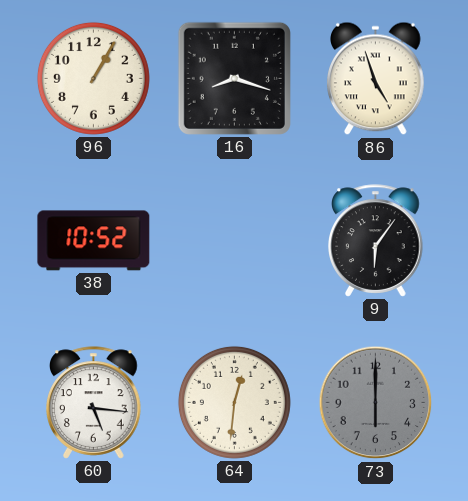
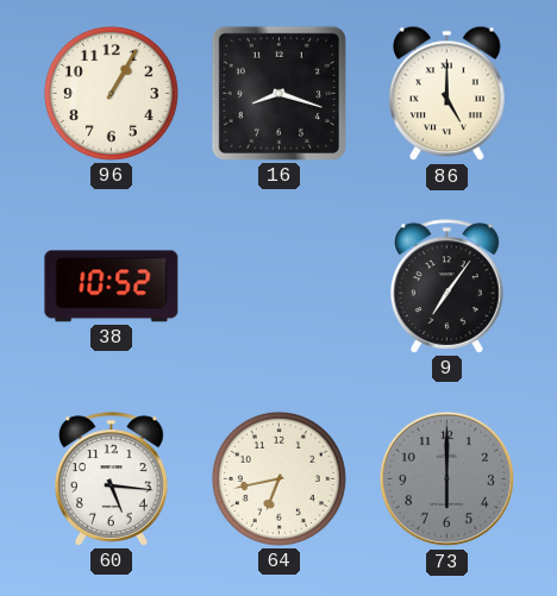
86: 4:57 -> 5:00 (448, 94)
9: 6:06 -> 7:06 (448, 287)
64: 12:31 -> 6:43 (278, 478)
